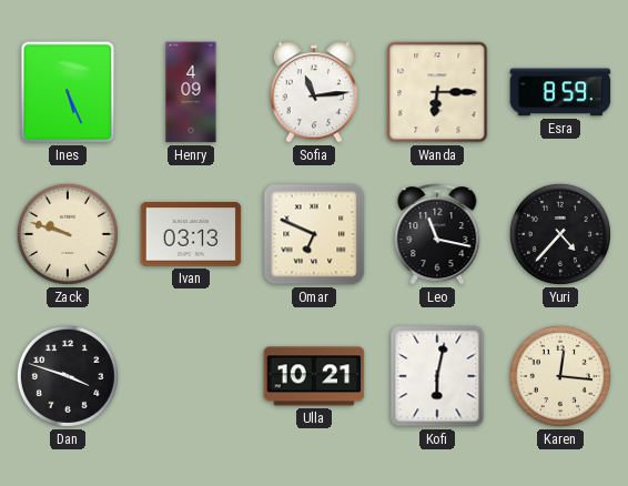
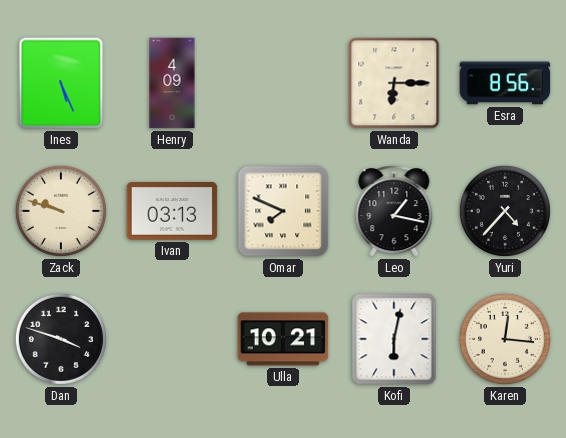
Sofia: 11:14 -> none (314, 92)
Esra: 8:59 -> 8:56 (505, 83)
Omar: 6:49 -> 7:49 (283, 211)
Leo: 11:17 -> 1:17 (394, 211)
